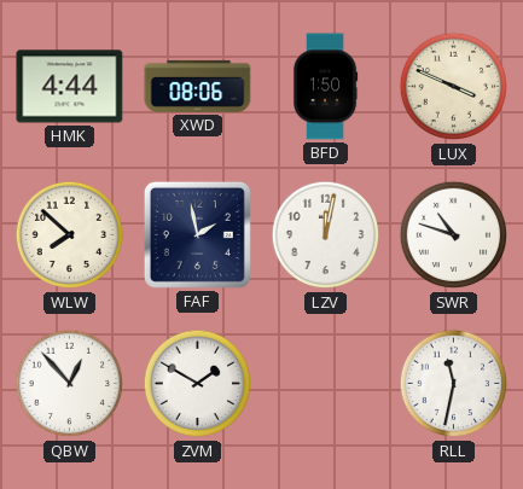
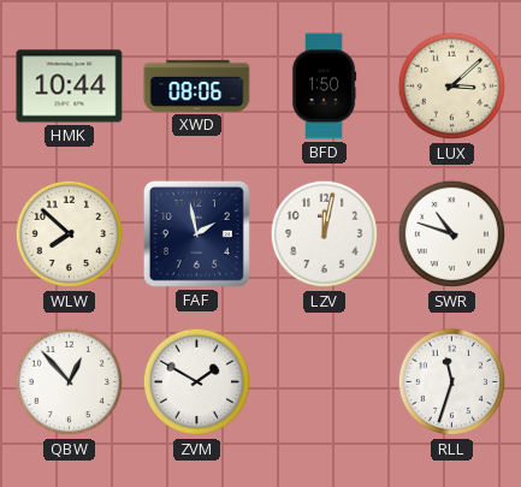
HMK: 4:44 -> 10:44 (70, 87)
LUX: 3:49 -> 3:08 (452, 87)
RLL: 11:32 -> 11:33 (452, 382)
